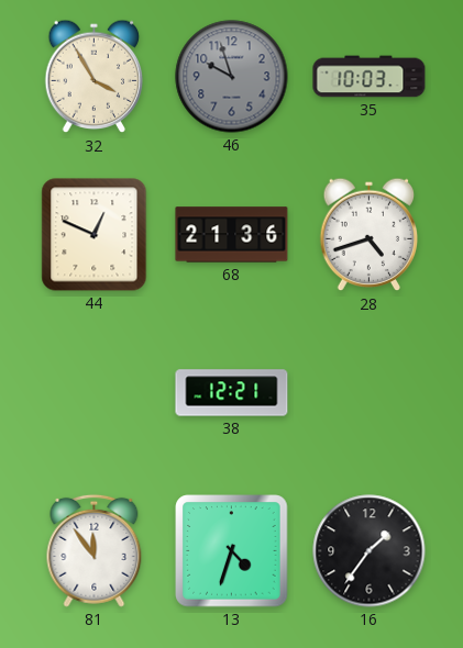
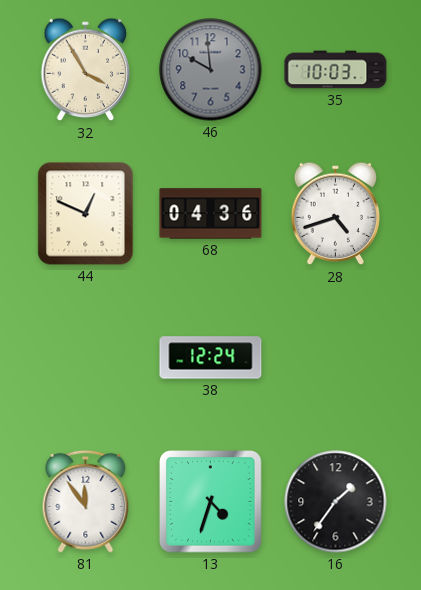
46: 9:57 -> 9:59 (211, 70)
68: 21:36 -> 04:36 (211, 214)
38: 12:21 -> 12:24 (211, 358)
